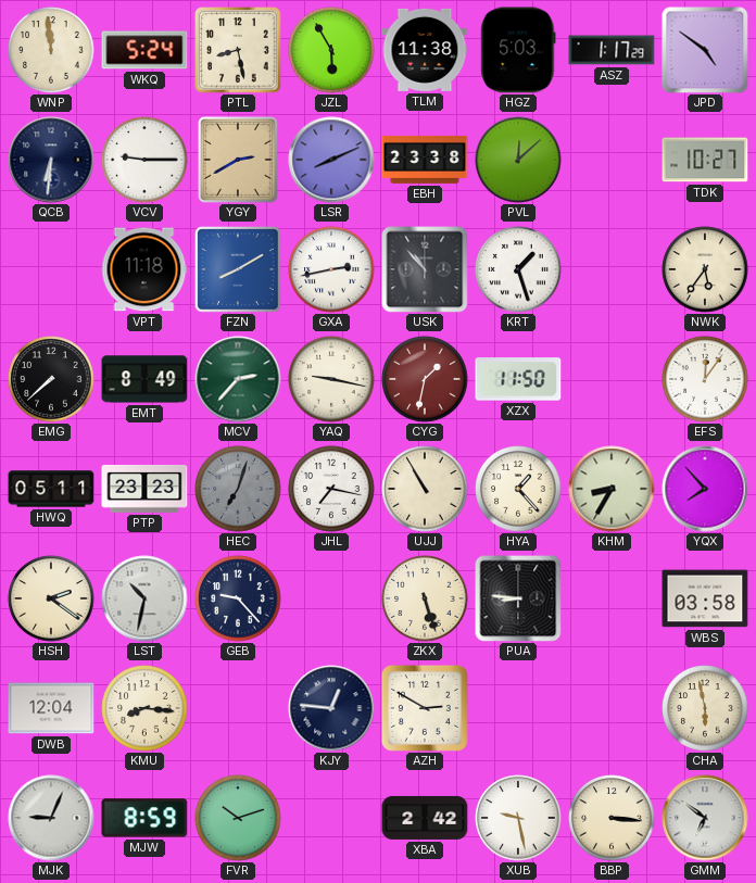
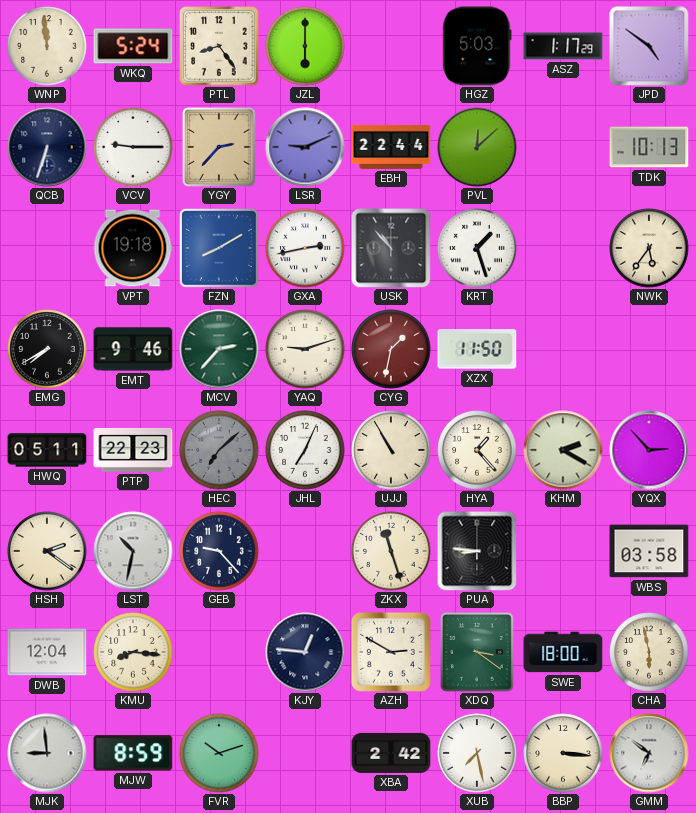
PTL: 8:28 -> 8:24 (219, 46)
JZL: 5:55 -> 6:00 (305, 46)
TLM: 11:38 -> none (425, 50)
QCB: 6:31 -> 6:33 (47, 147)
YGY: 2:40 -> 2:37 (219, 148)
LSR: 8:11 -> 9:11 (305, 147)
EBH: 23:38 -> 22:44 (391, 147)
TDK: 10:27 -> 10:13 (649, 147)
VPT: 11:18 -> 19:18 (133, 248)
EMG: 7:38 -> 7:40 (47, 349)
EMT: 8:49 -> 9:46 (133, 349)
YAQ: 9:17 -> 9:12 (305, 349)
EFS: 12:06 -> none (705, 379)
PTP: 23:23 -> 22:23 (133, 450)
HEC: 7:03 -> 7:08 (219, 450)
JHL: 7:17 -> 7:04 (305, 450)
KHM: 8:35 -> 2:20 (563, 450)
YQX: 7:53 -> 2:53 (649, 450)
ZKX: 5:27 -> 11:27 (391, 551)
XDQ: none -> 3:21 (477, 653)
SWE: none -> 18:00 (563, 652)
MJK: 9:04 -> 8:59 (47, 753)
XUB: 9:28 -> 7:28 (477, 753)
